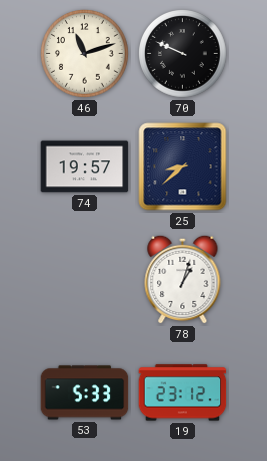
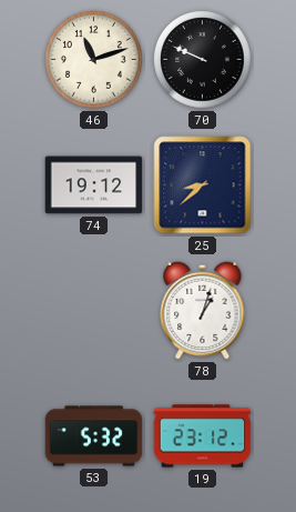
74: 19:57 -> 19:12 (94, 185)
53: 5:33 -> 5:32 (94, 436)
